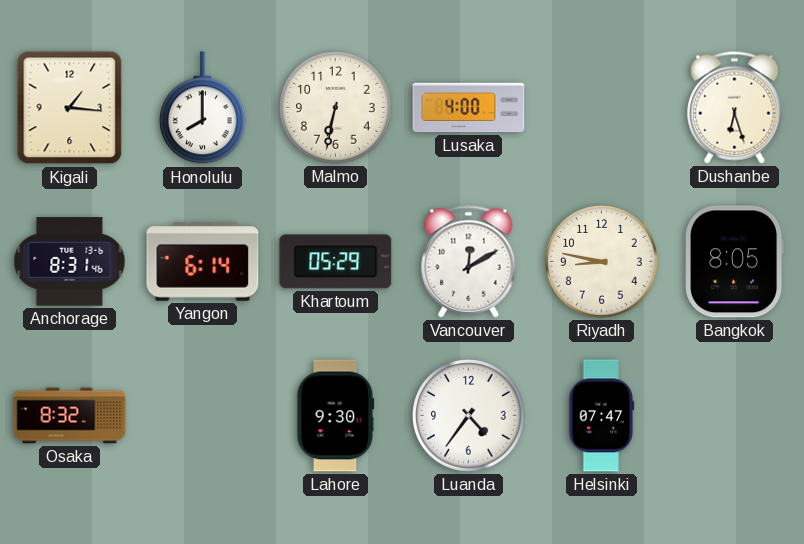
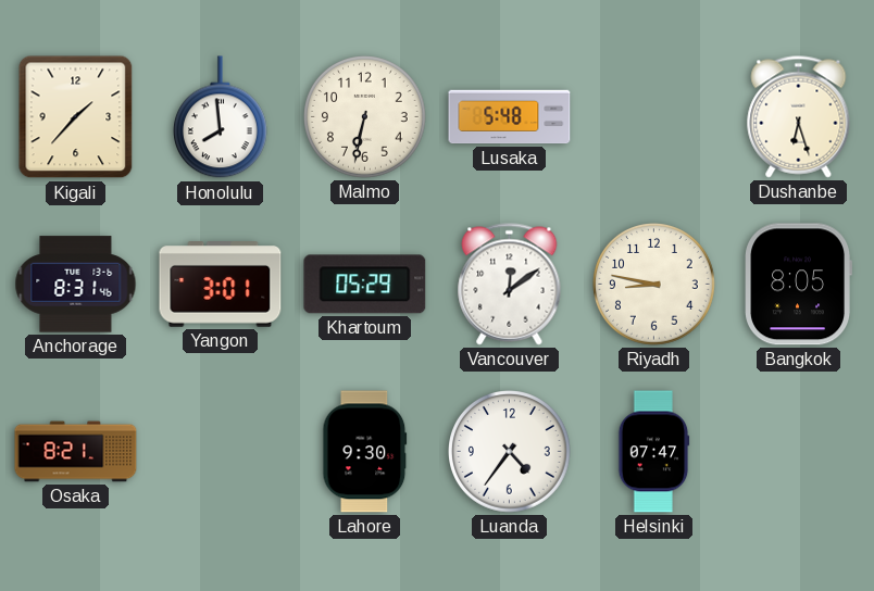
Kigali: 1:16 -> 1:37 (76, 117)
Honolulu: 8:00 -> 7:59 (220, 117)
Lusaka: 4:00 -> 5:48 (510, 117)
Yangon: 6:14 -> 3:01 (221, 285)
Vancouver: 12:10 -> 12:09 (510, 285)
Osaka: 8:32 -> 8:21 (76, 452)
